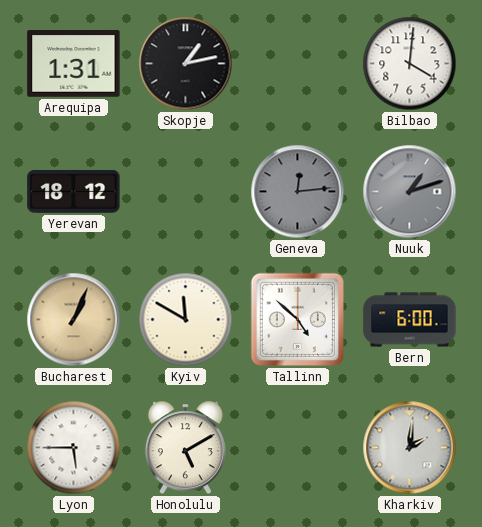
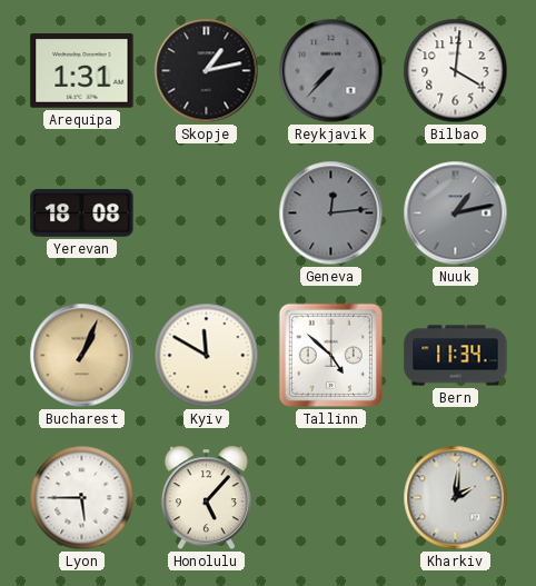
Reykjavik: none -> 7:37 (331, 71)
Yerevan: 18:12 -> 18:08 (82, 212)
Nuuk: 1:12 -> 1:13 (456, 213)
Bern: 6:00 -> 11:34 (456, 356)
Honolulu: 5:10 -> 5:07 (206, 498)
